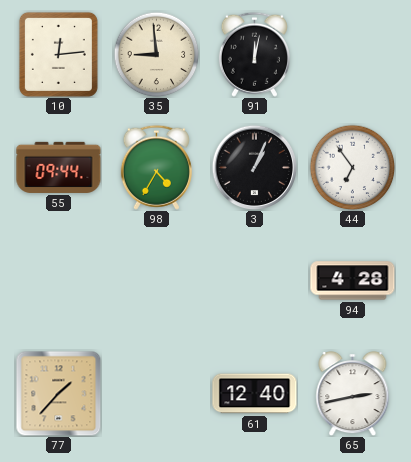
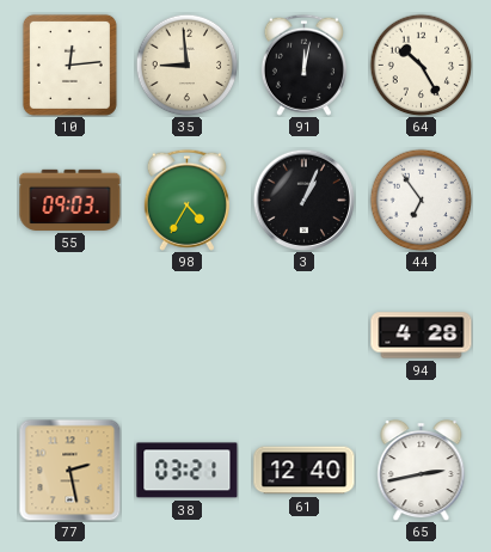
64: none -> 10:25 (421, 65)
55: 09:44 -> 09:03 (70, 200)
77: 1:37 -> 2:28 (69, 470)
38: none -> 03:21 (188, 471)
